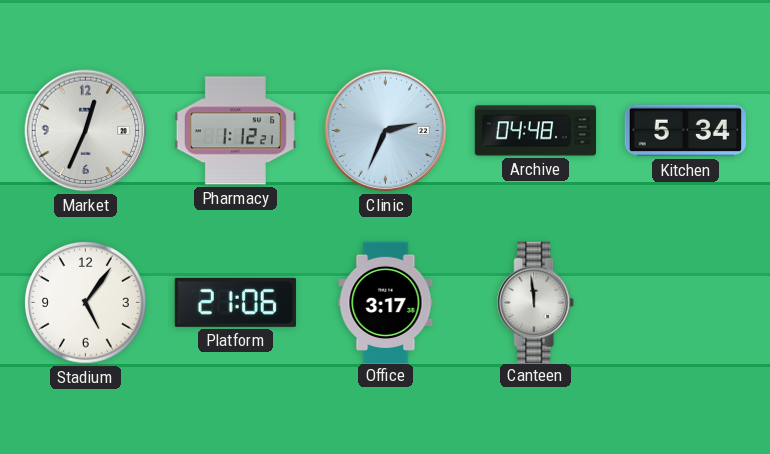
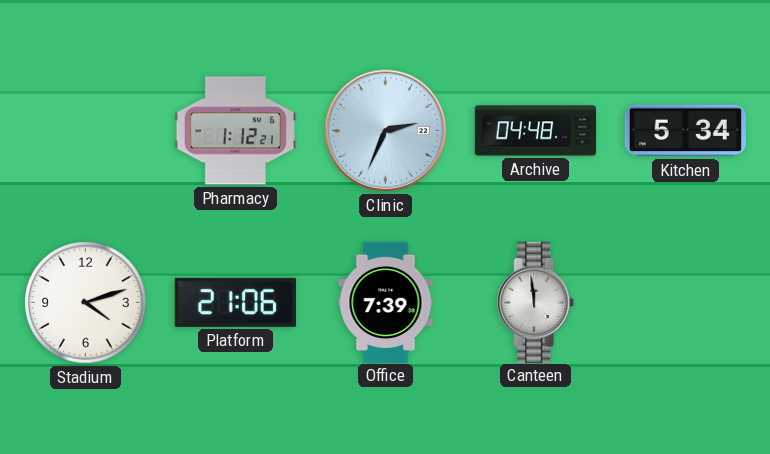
Market: 12:34 -> none (86, 131)
Stadium: 5:06 -> 4:12 (86, 303)
Office: 3:17 -> 7:39 (386, 302)
